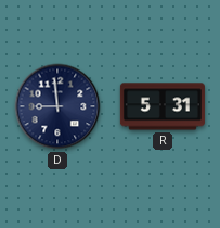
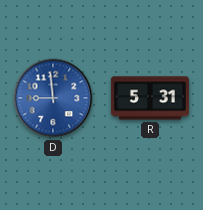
D dial: navy -> blue (53, 98)
